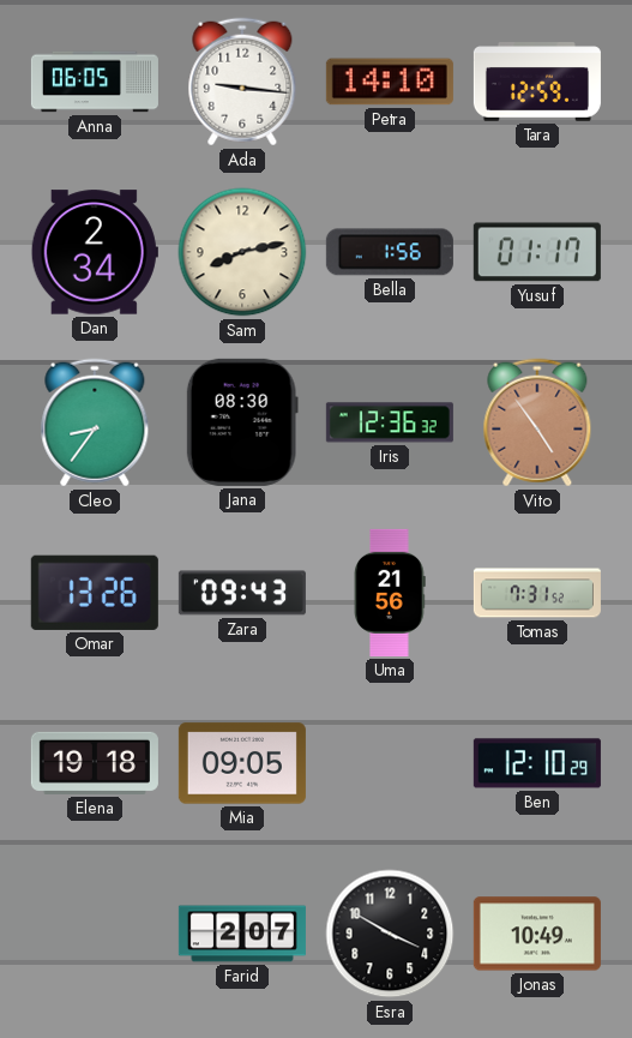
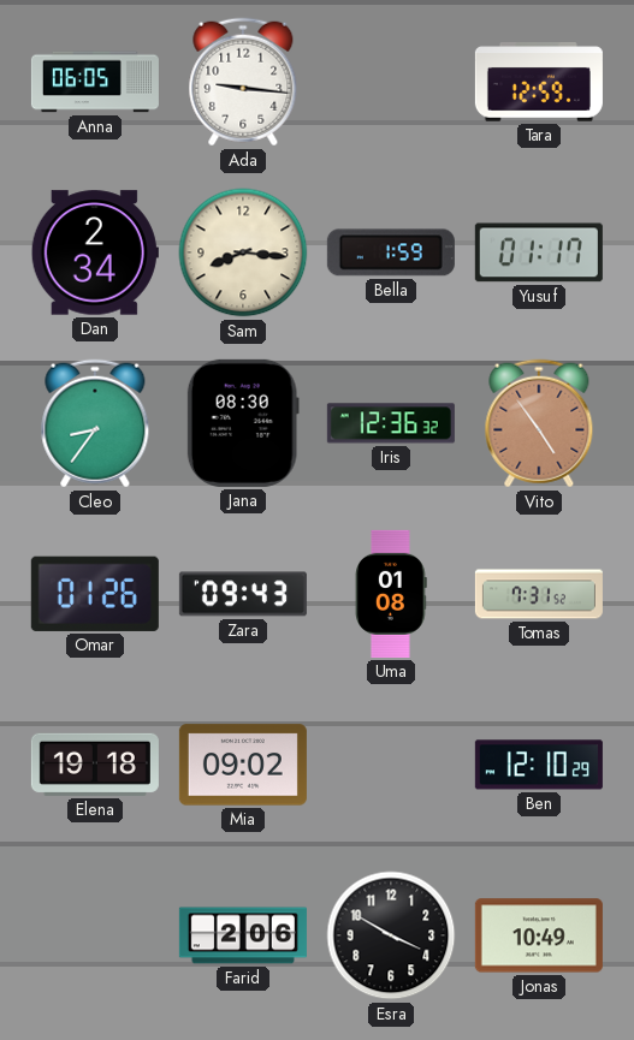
Petra: 14:10 -> none (390, 82)
Sam: 8:13 -> 8:16 (243, 252)
Bella: 1:56 -> 1:59 (391, 252)
Omar: 13:26 -> 01:26 (95, 594)
Uma: 21:56 -> 01:08 (391, 594)
Mia: 09:05 -> 09:02 (243, 765)
Farid: 2:07 -> 2:06 (243, 935)
